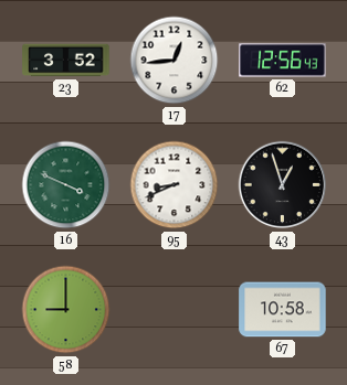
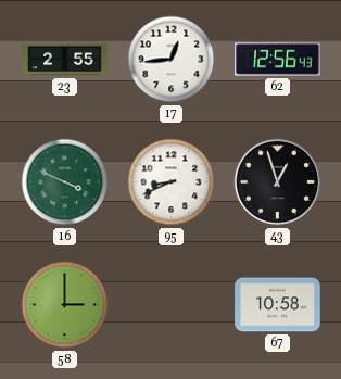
23: 3:52 -> 2:55 (65, 60)
58: 9:00 -> 3:00 (65, 305)
